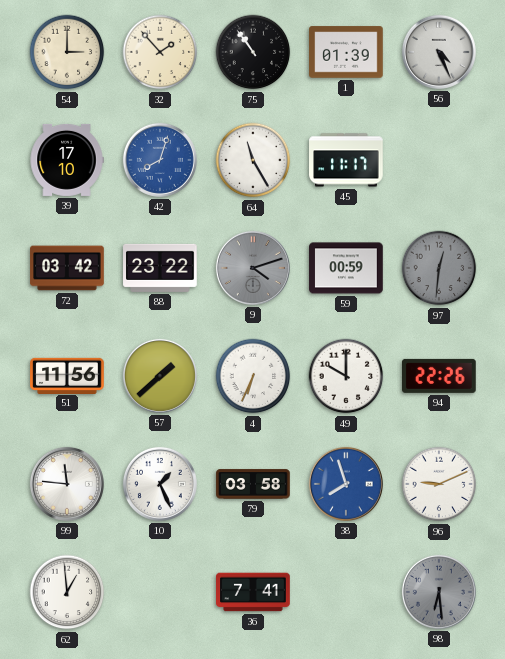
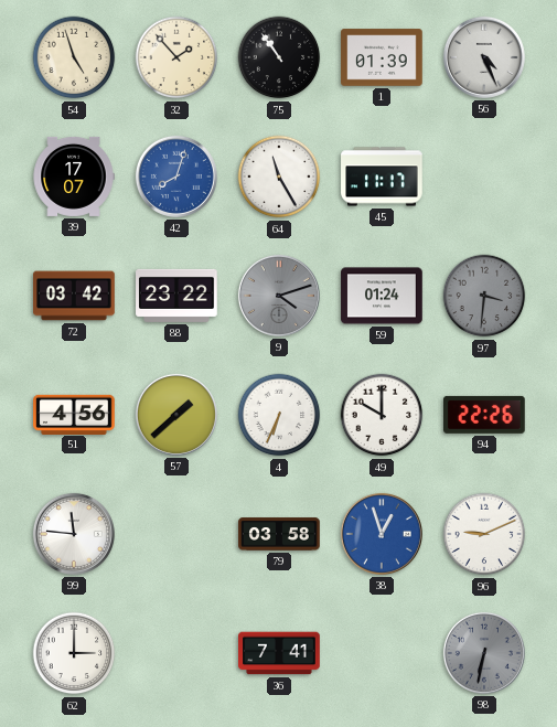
54: 3:00 -> 4:57 (74, 57)
39: 17:10 -> 17:07 (74, 177)
59: 00:59 -> 01:24 (382, 296)
97: 12:31 -> 3:31 (484, 296)
51: 11:56 -> 4:56 (74, 414)
10: 1:26 -> none (160, 484)
38: 7:57 -> 12:57 (382, 534)
62: 12:59 -> 3:00 (74, 653)
98: 6:29 -> 6:32 (484, 653)
